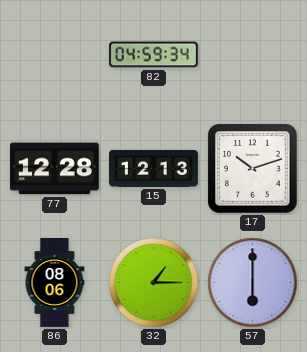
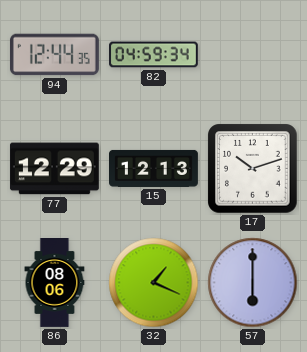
94: none -> 12:44 (54, 55)
77: 12:28 -> 12:29 (54, 169)
32: 1:15 -> 1:19 (154, 283)
